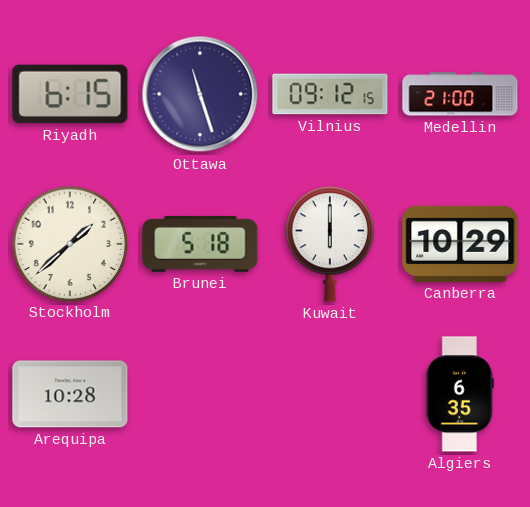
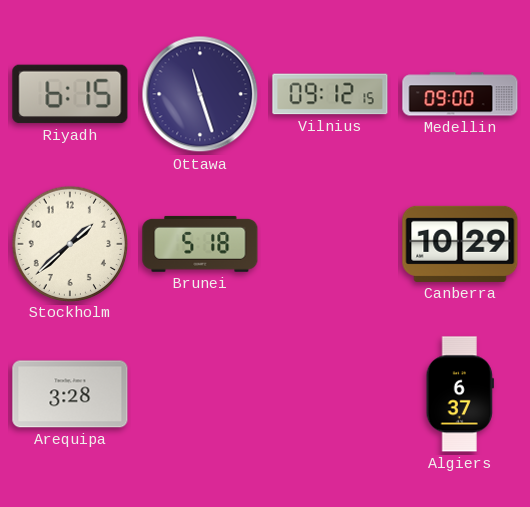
Medellin: 21:00 -> 09:00 (460, 94)
Kuwait: 6:00 -> none (330, 244)
Arequipa: 10:28 -> 3:28 (70, 394)
Algiers: 6:35 -> 6:37 (460, 394)
